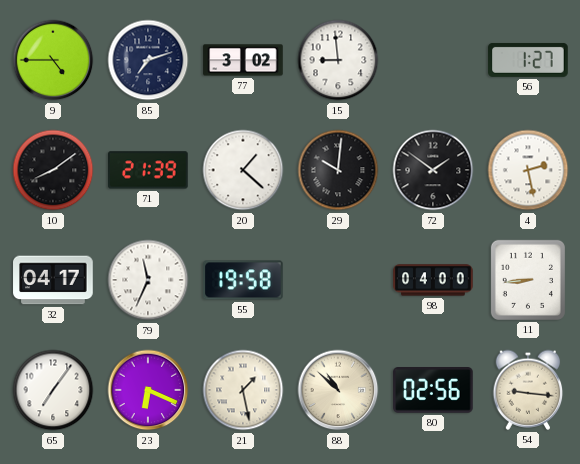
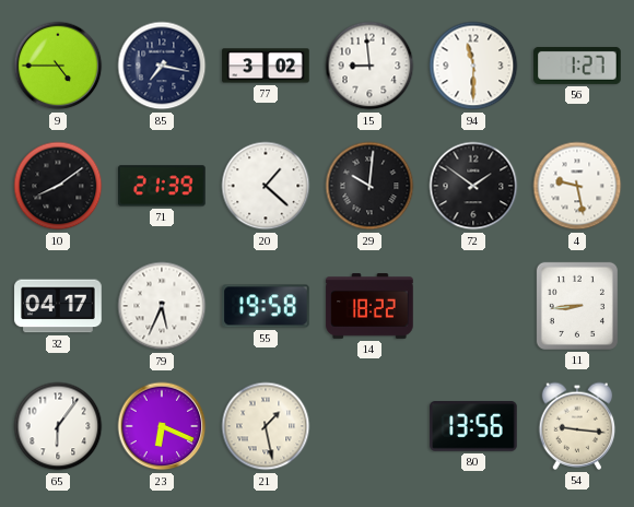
85: 7:12 -> 7:17 (162, 66)
94: none -> 11:30 (473, 66)
4: 2:28 -> 9:28 (577, 186)
79: 11:34 -> 5:34 (162, 306)
14: none -> 18:22 (369, 306)
98: 04:00 -> none (433, 280)
65: 7:06 -> 6:06 (58, 426)
88: 10:52 -> none (338, 390)
80: 02:56 -> 13:56 (473, 427)
